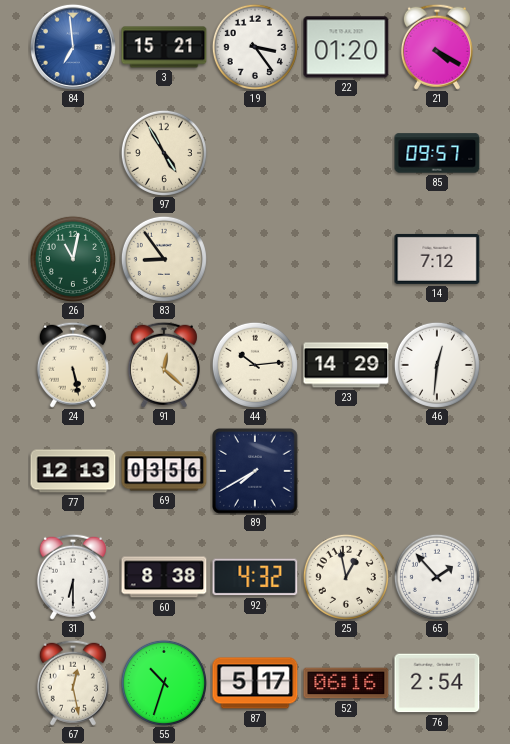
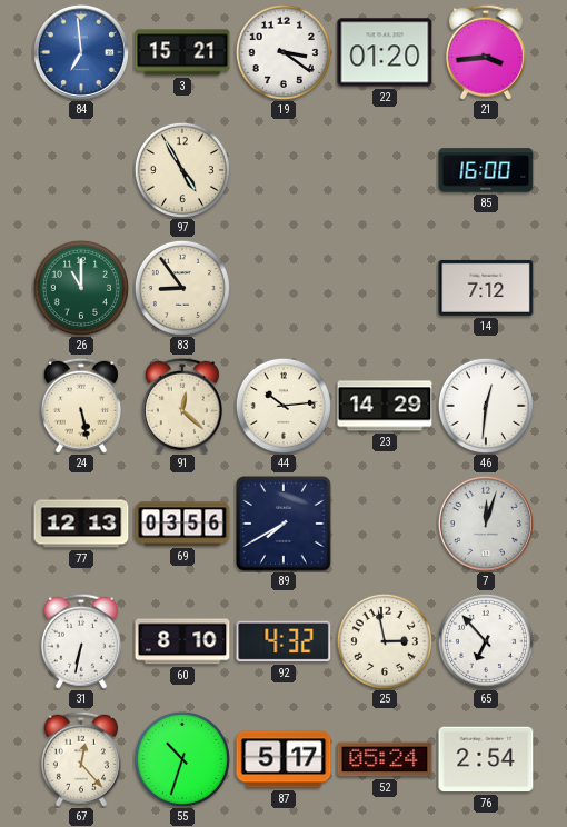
19: 3:24 -> 3:21 (283, 52)
21: 4:20 -> 3:44 (486, 52)
85: 09:57 -> 16:00 (486, 170)
26: 11:02 -> 11:00 (81, 288)
7: none -> 12:03 (486, 524)
31: 6:30 -> 6:32 (81, 641)
60: 8:38 -> 8:10 (182, 641)
25: 12:58 -> 2:58 (385, 641)
65: 1:53 -> 6:53 (486, 641)
67: 12:28 -> 12:23 (81, 759)
52: 06:16 -> 05:24 (385, 759)
